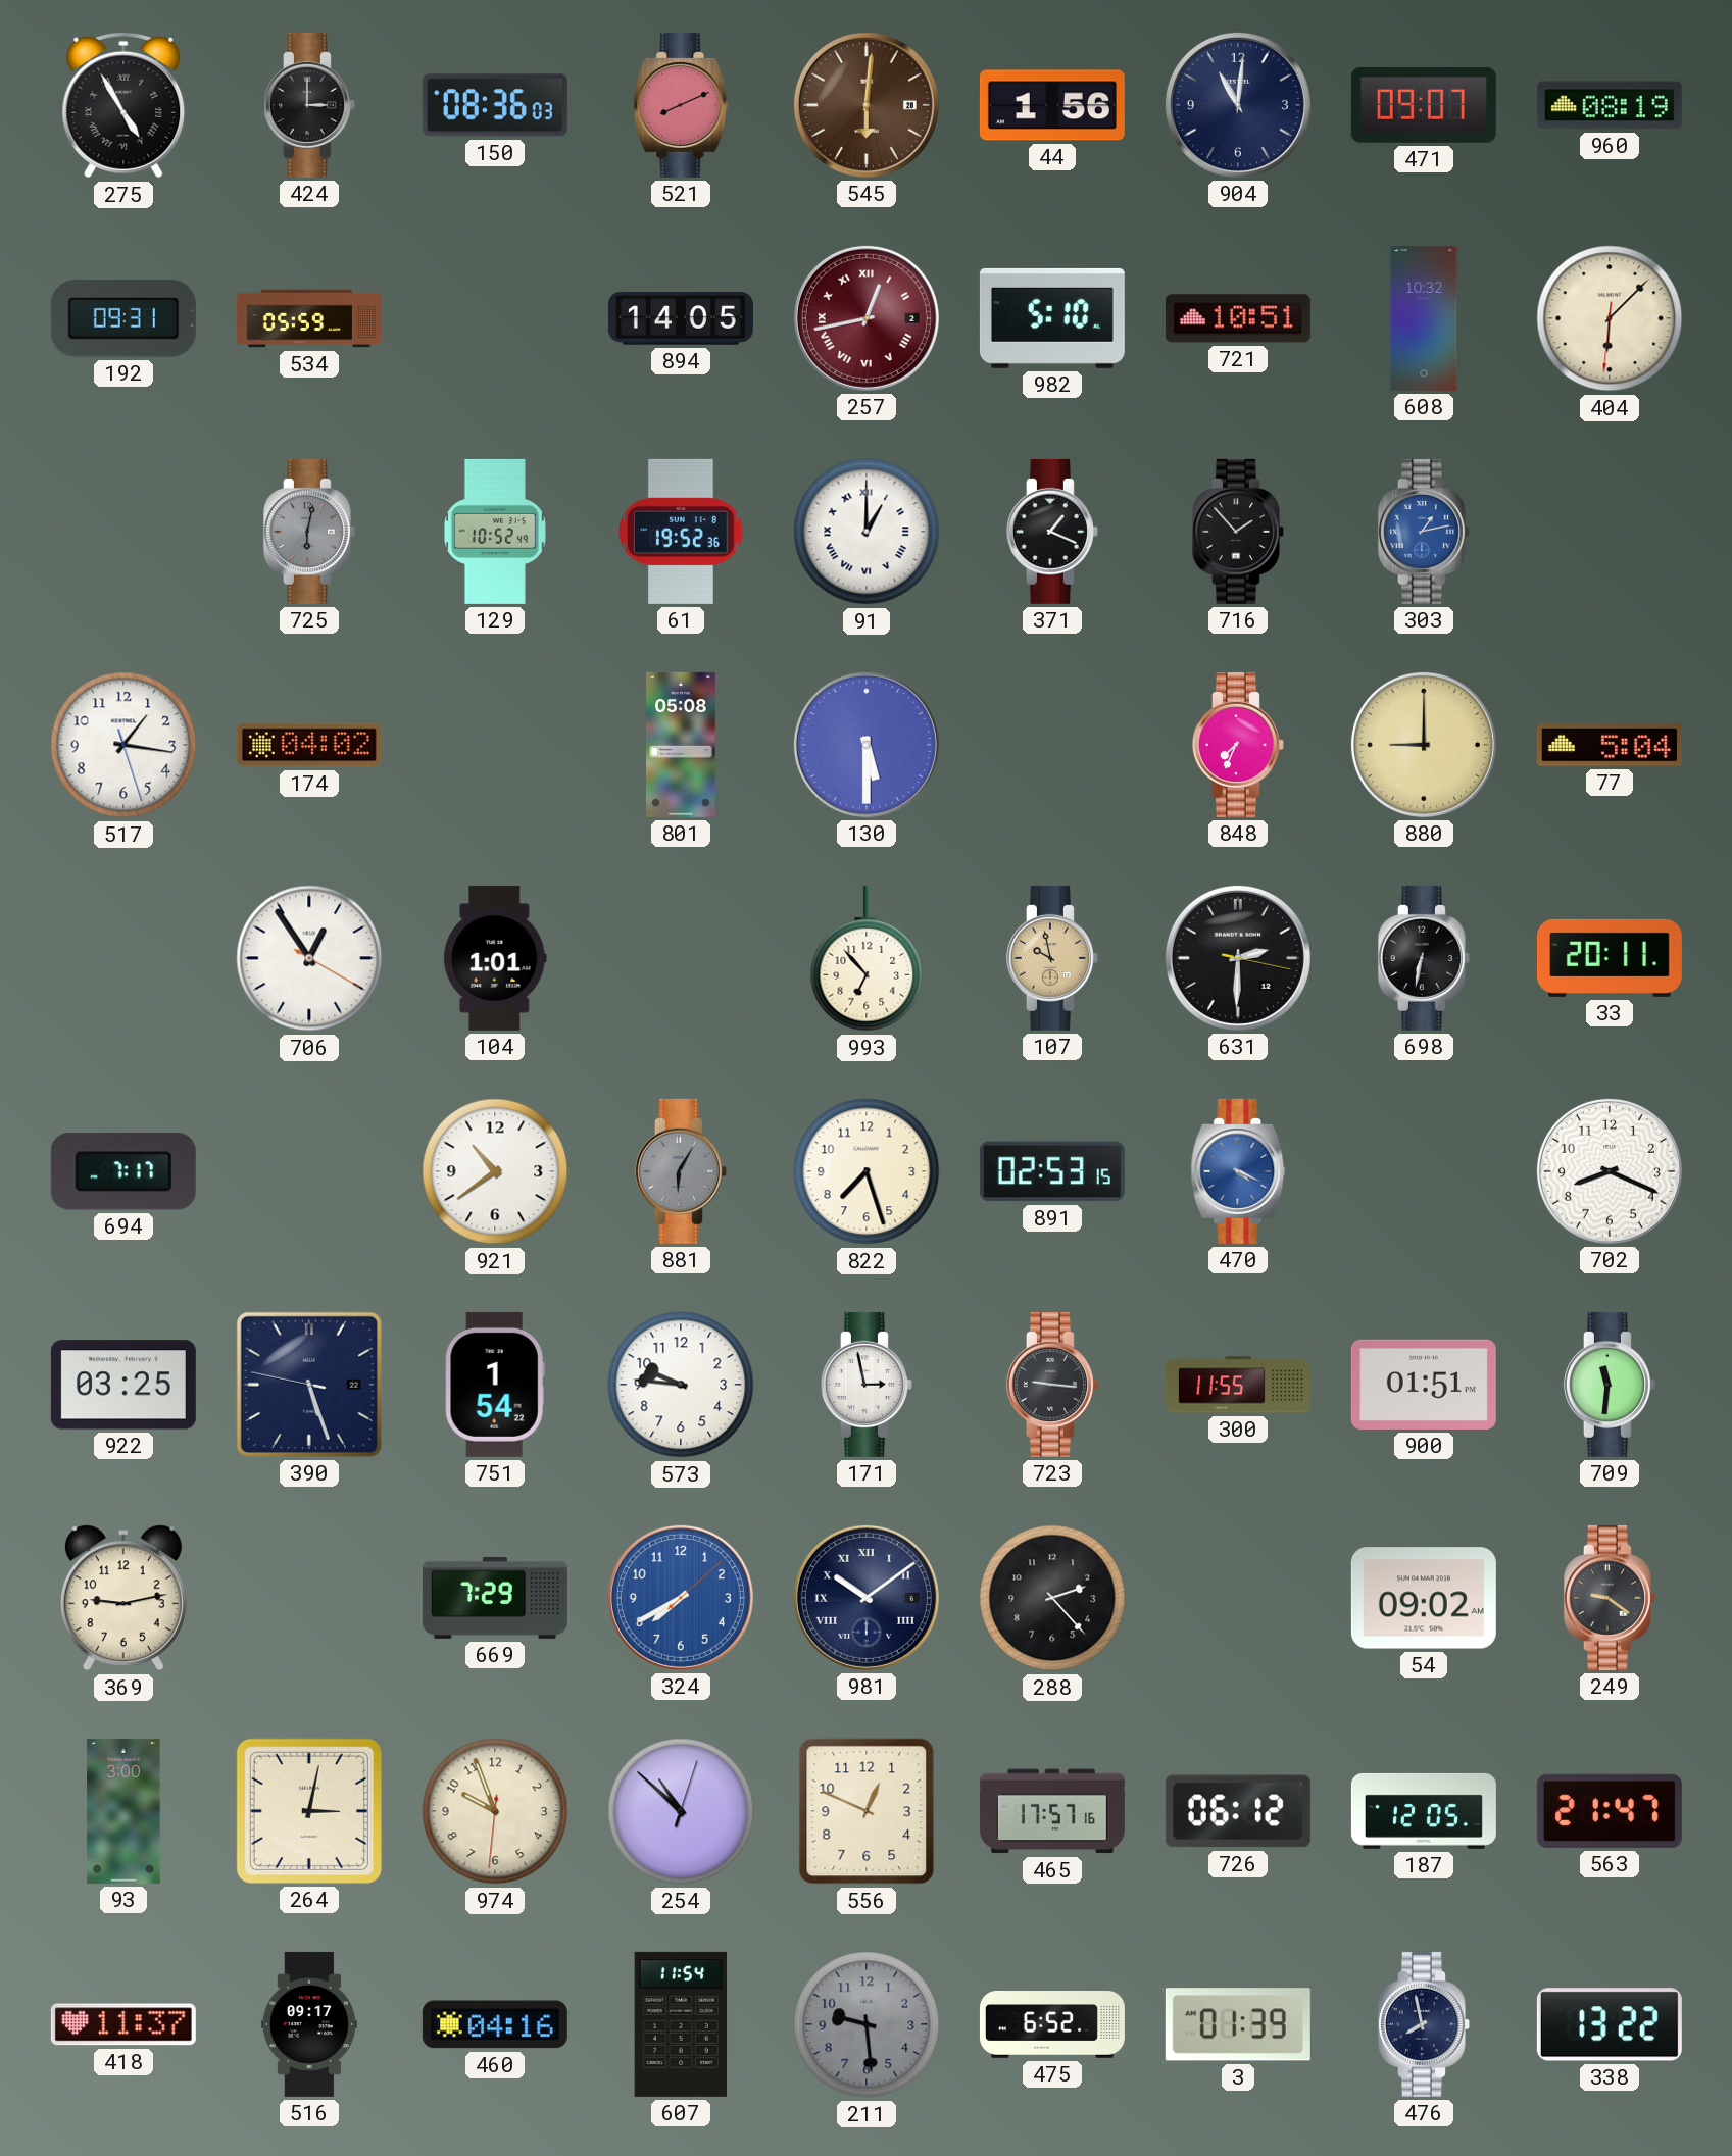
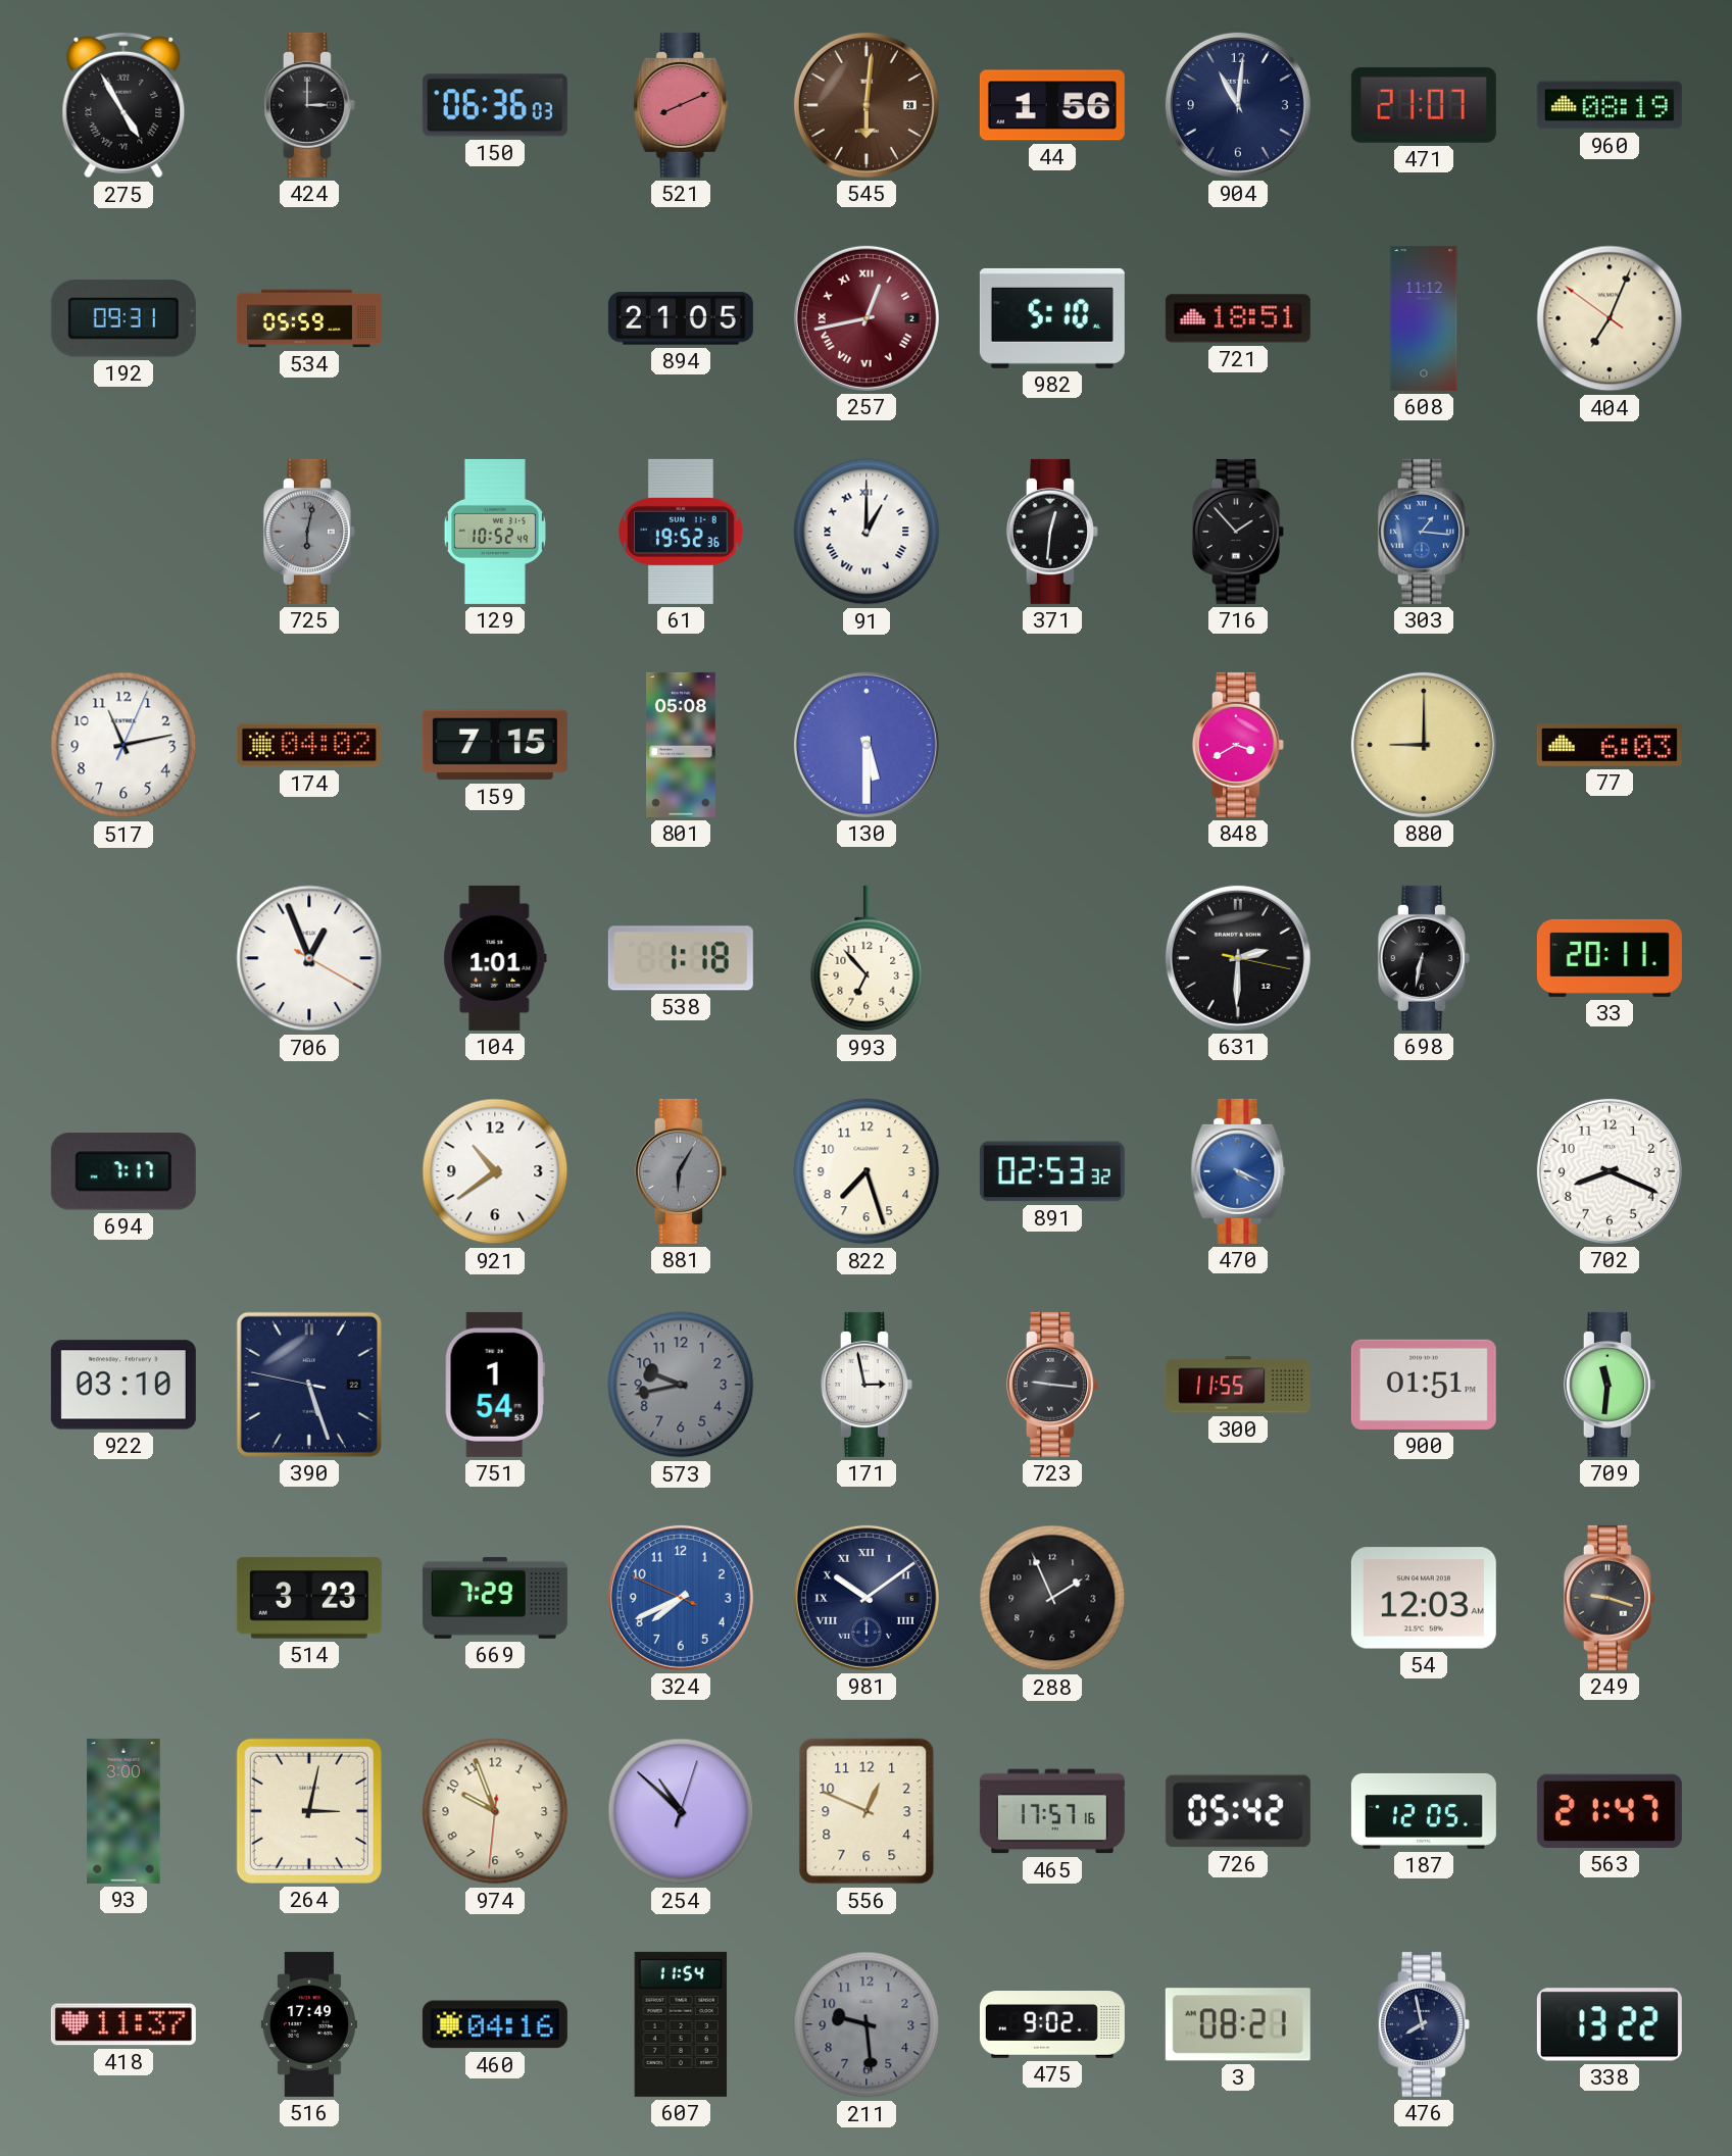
150: 08:36 -> 06:36 (495, 105)
471: 09:07 -> 21:07 (1424, 105)
894: 14:05 -> 21:05 (681, 318)
721: 10:51 -> 18:51 (1238, 318)
608: 10:32 -> 11:12 (1424, 318)
404: 6:07 -> 7:03 (1610, 318)
371: 1:19 -> 12:31 (1052, 532)
303: 1:13 -> 1:16 (1424, 532)
517: 1:16 -> 11:13 (123, 745)
159: none -> 7:15 (495, 745)
848: 7:34 -> 3:40 (1238, 745)
77: 5:04 -> 6:03 (1610, 745)
706: 12:54 -> 12:56 (309, 958)
538: none -> 1:18 (681, 958)
107: 9:58 -> none (1052, 958)
891: 02:53:15 -> 02:53:32 (1052, 1171)
922: 03:25 -> 03:10 (123, 1385)
751: 1:54:22 -> 1:54:53 (495, 1385)
573: 9:46 -> 9:43 (681, 1385)
573 dial: white -> grey (681, 1385)
369: 9:13 -> none (123, 1598)
514: none -> 3:23 (309, 1598)
324: 7:40:08 -> 7:40:49 (681, 1598)
288: 2:23 -> 1:56 (1052, 1598)
54: 09:02 -> 12:03 (1424, 1598)
249: 9:21 -> 9:18 (1610, 1598)
726: 06:12 -> 05:42 (1238, 1811)
516: 09:17 -> 17:49 (309, 2024)
475: 6:52 -> 9:02 (1052, 2025)
3: 01:39 -> 08:21 (1238, 2024)
